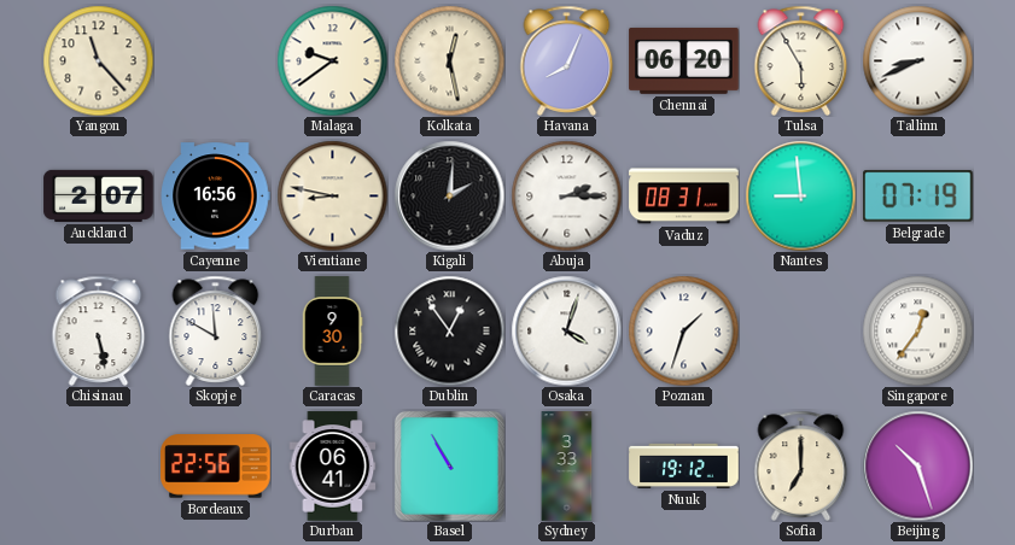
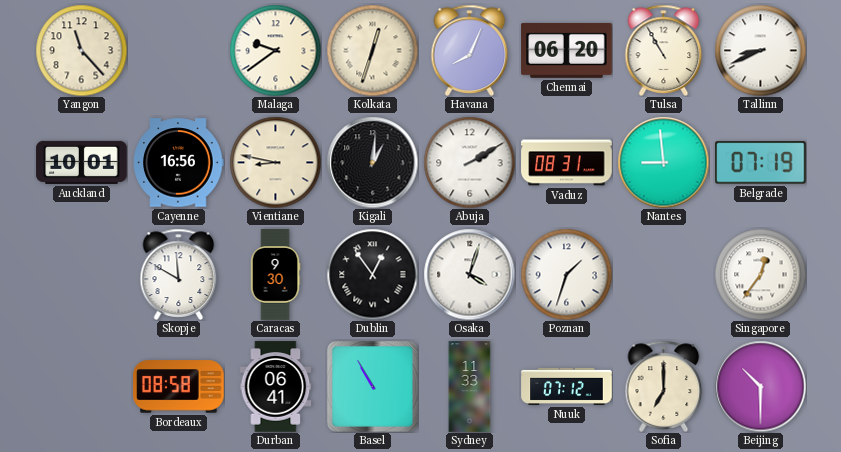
Kolkata: 12:28 -> 12:33 (372, 50)
Tulsa: 5:55 -> 10:55 (664, 50)
Auckland: 2:07 -> 10:01 (82, 162)
Kigali: 2:01 -> 1:01 (372, 162)
Abuja: 2:15 -> 2:10 (469, 162)
Chisinau: 5:28 -> none (99, 330)
Bordeaux: 22:56 -> 08:58 (179, 387)
Sydney: 3:33 -> 11:33 (470, 387)
Nuuk: 19:12 -> 07:12 (567, 386)
Beijing: 10:27 -> 10:30 (760, 386)
